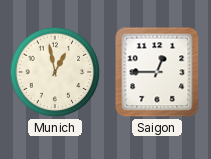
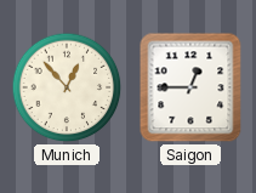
Munich: 12:58 -> 12:53 (67, 87)
